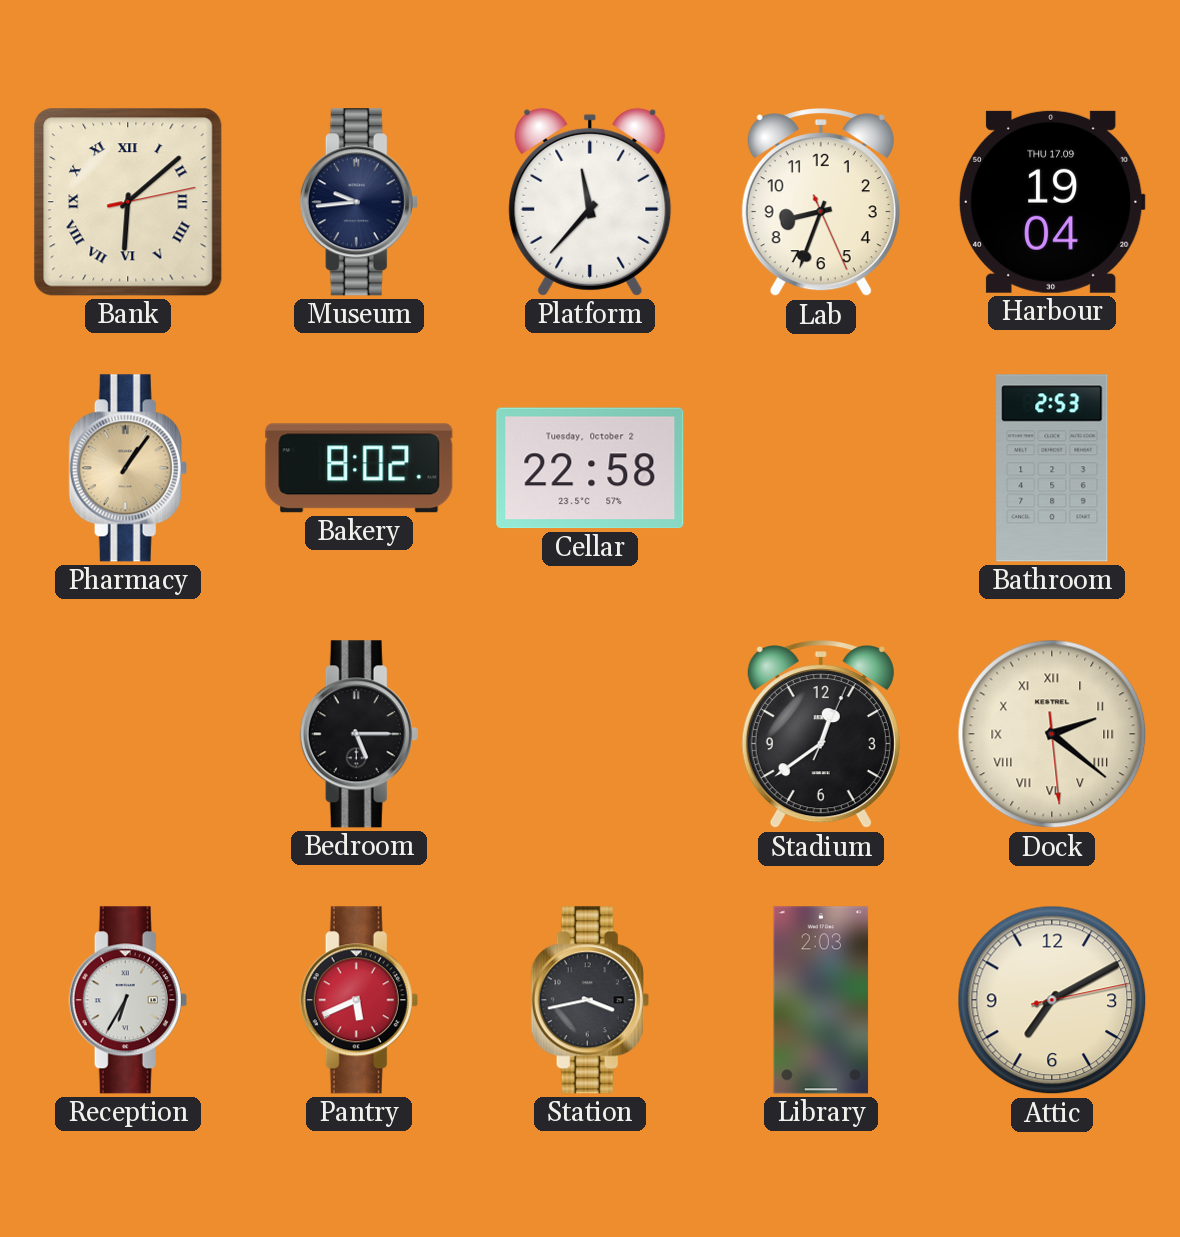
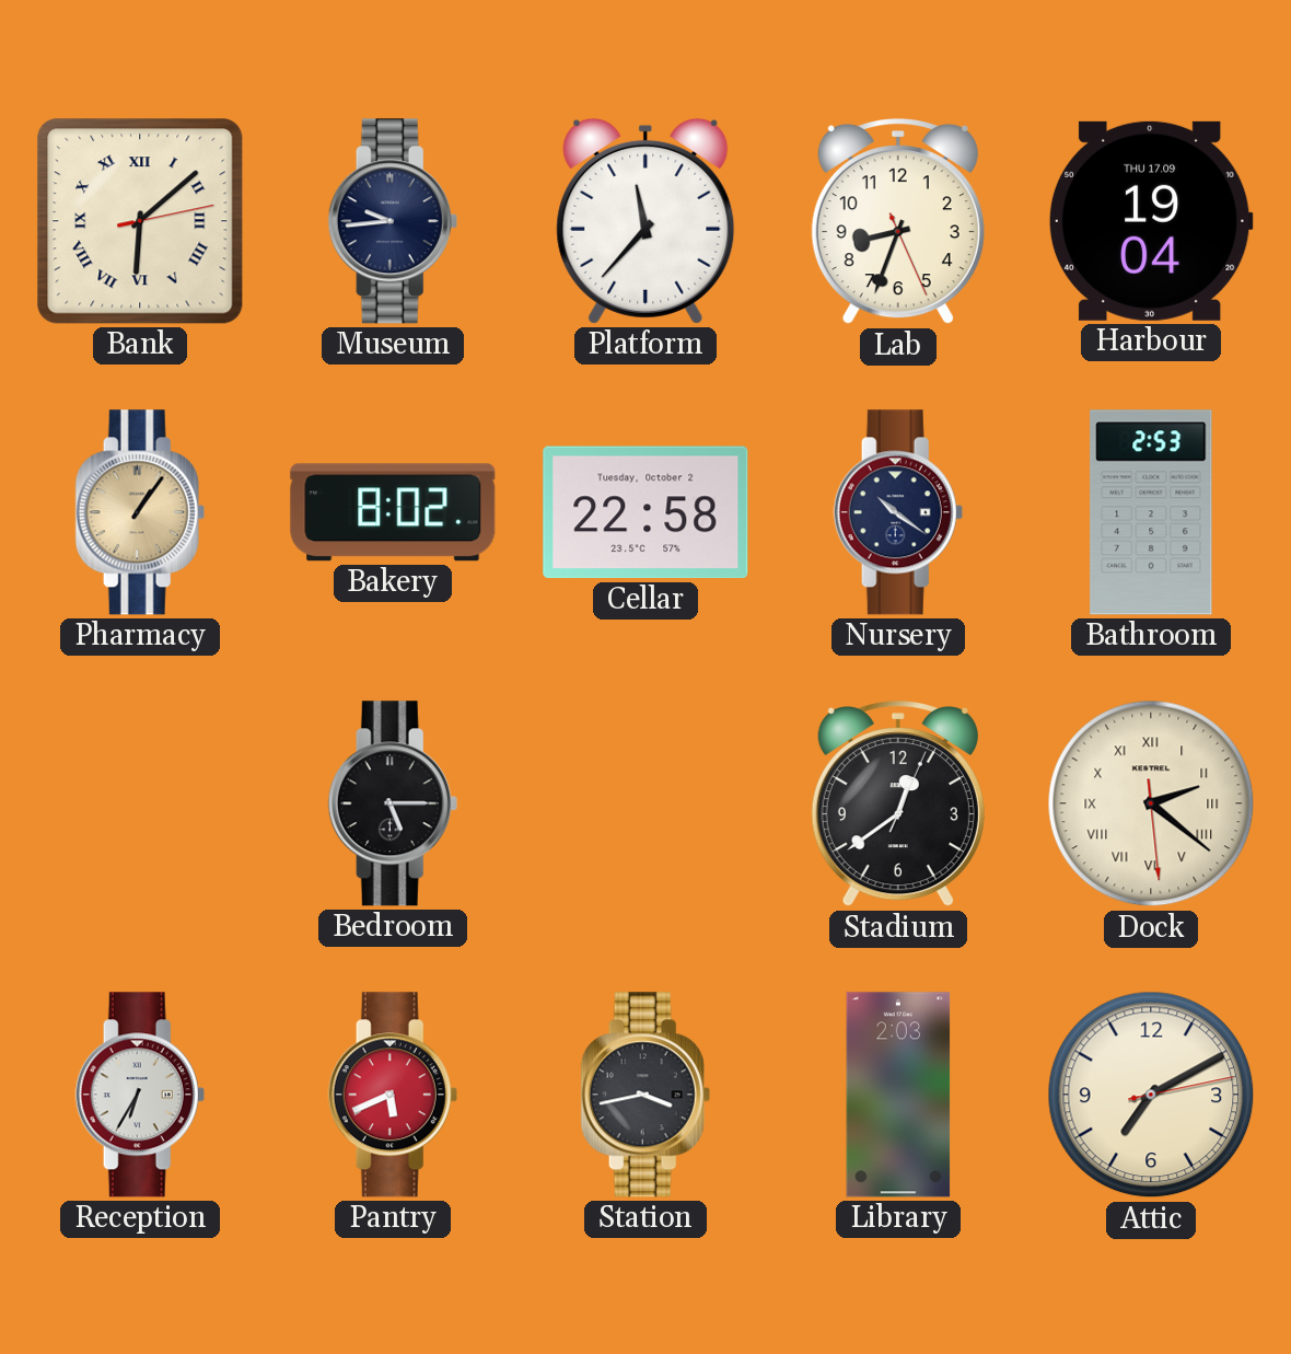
Nursery: none -> 10:21 (898, 512)
